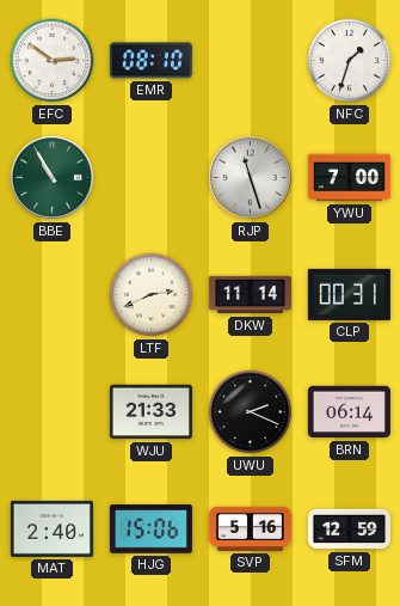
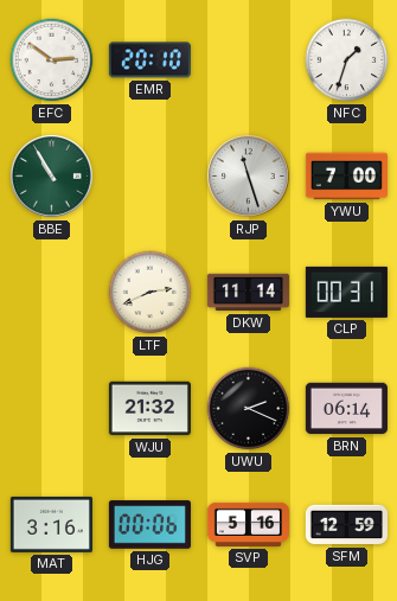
EMR: 08:10 -> 20:10 (149, 60)
WJU: 21:33 -> 21:32 (149, 409)
MAT: 2:40 -> 3:16 (51, 524)
HJG: 15:06 -> 00:06 (149, 525)
